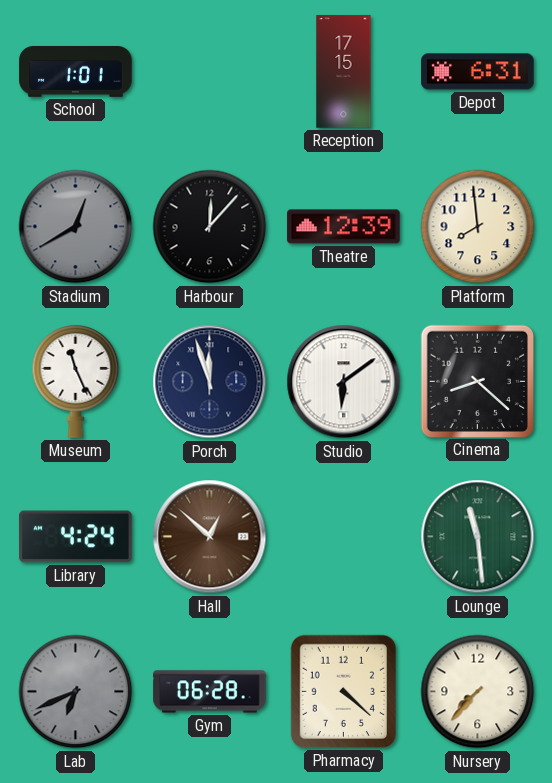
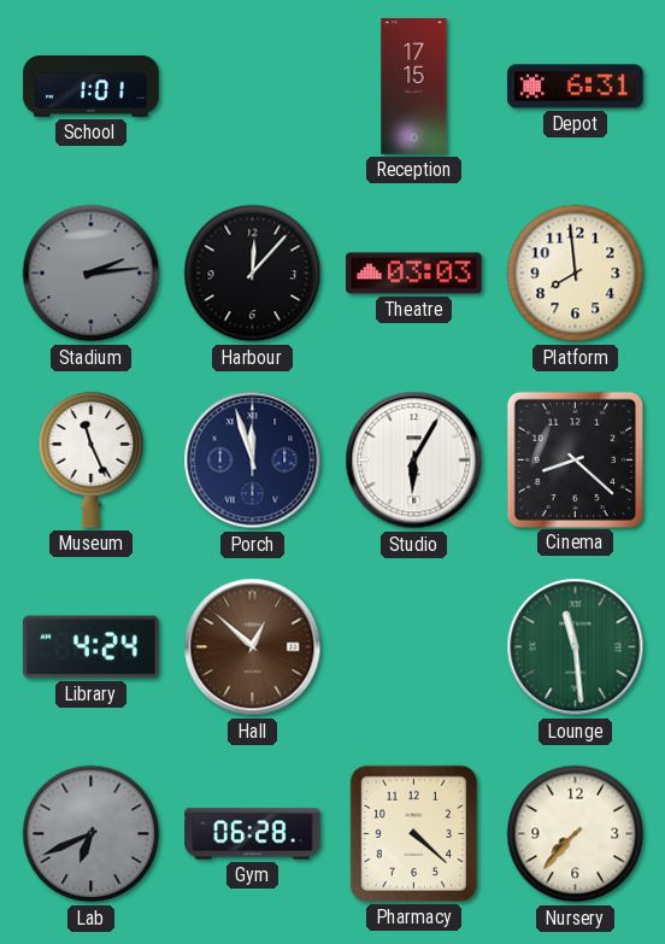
Stadium: 12:40 -> 2:14 (92, 274)
Theatre: 12:39 -> 03:03 (414, 274)
Studio: 6:09 -> 6:05 (414, 461)
